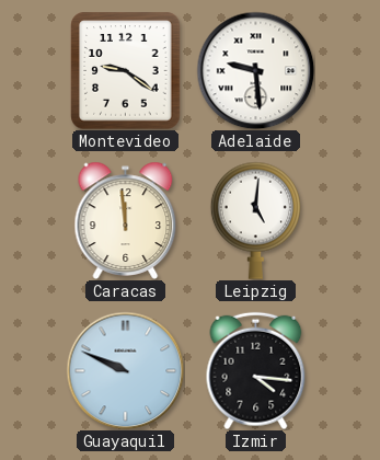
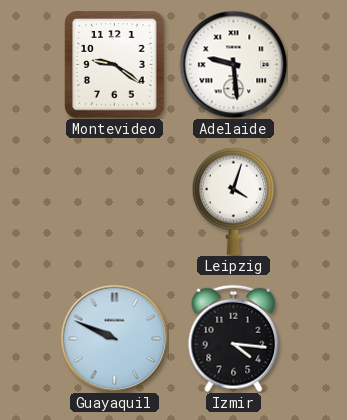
Caracas: 11:59 -> none (126, 220)
Leipzig: 5:01 -> 4:03 (233, 201)
